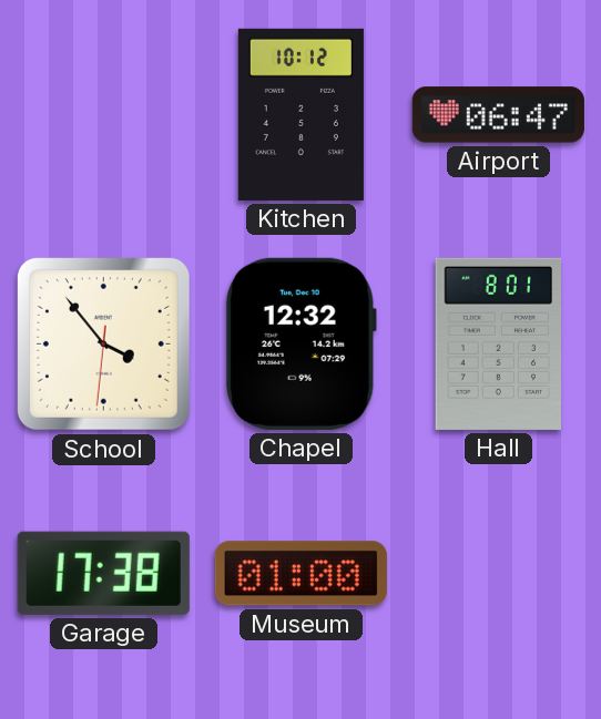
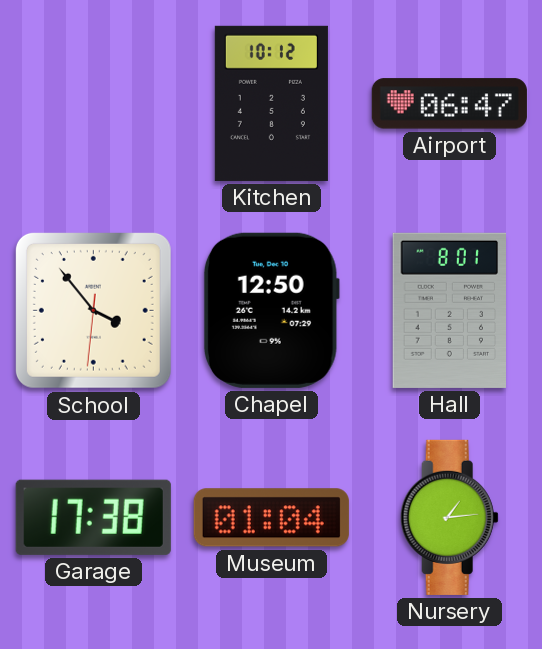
Chapel: 12:32 -> 12:50 (271, 310)
Museum: 01:00 -> 01:04 (271, 518)
Nursery: none -> 1:14 (449, 517)
